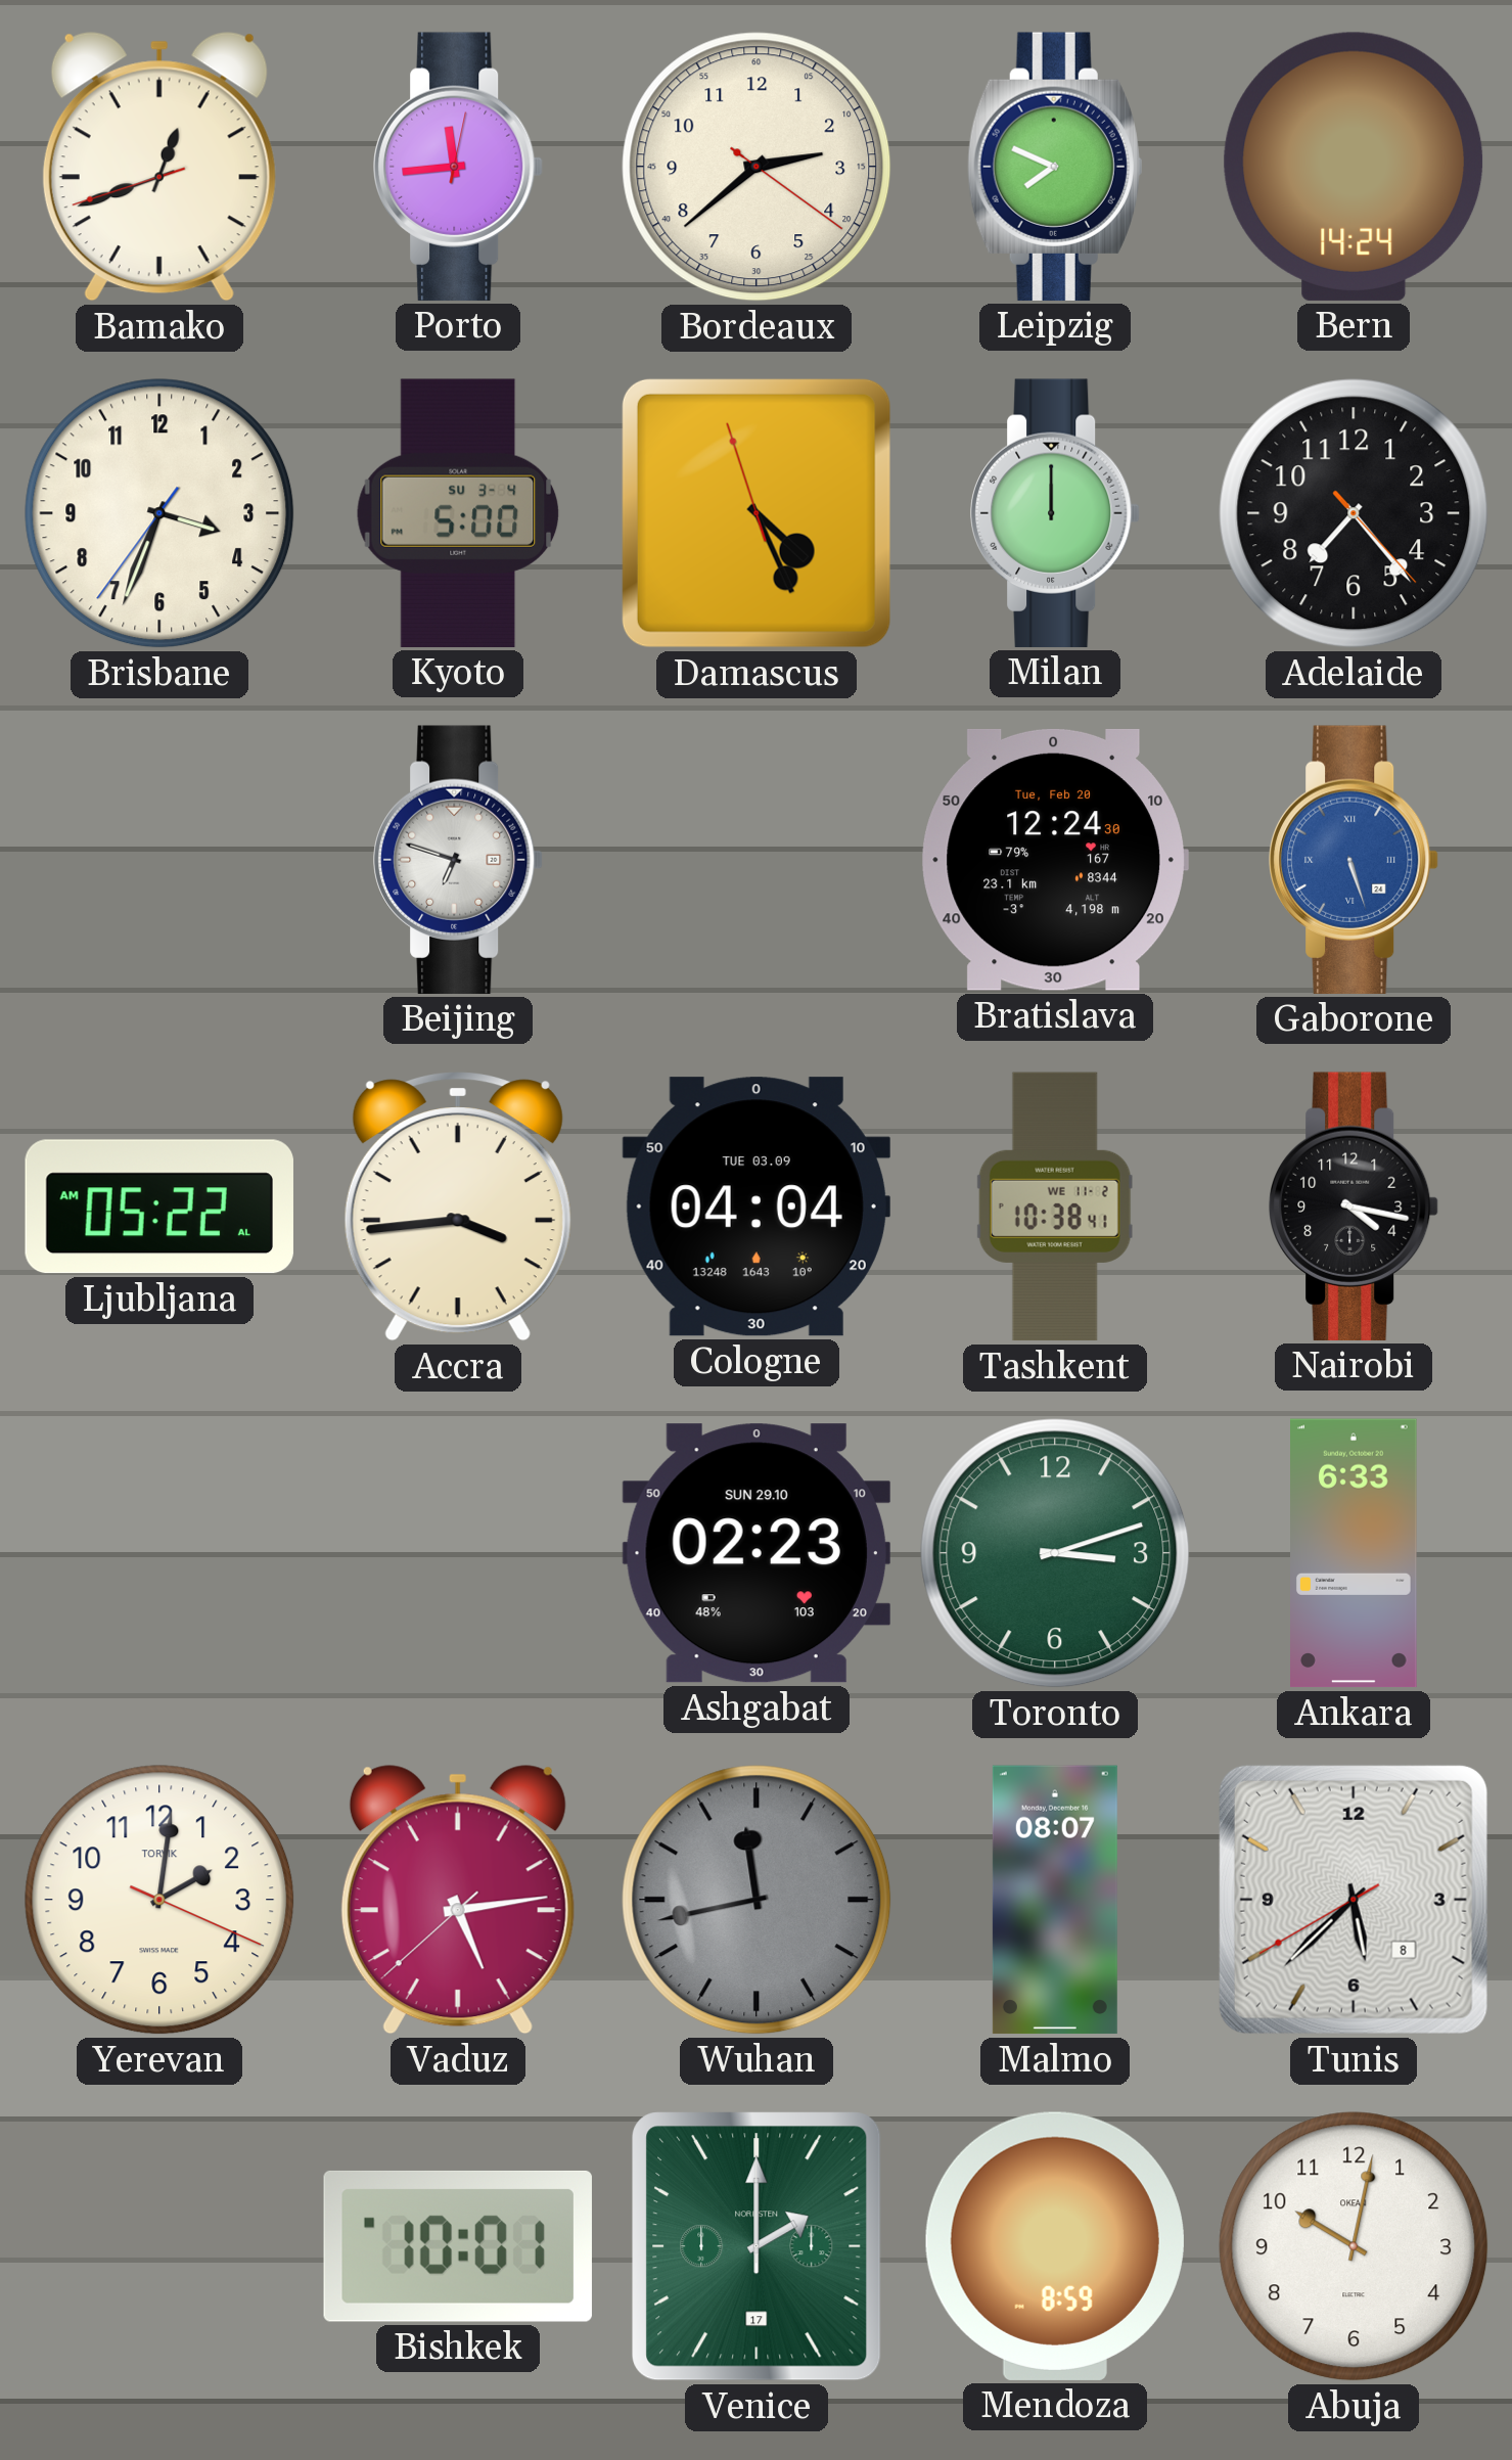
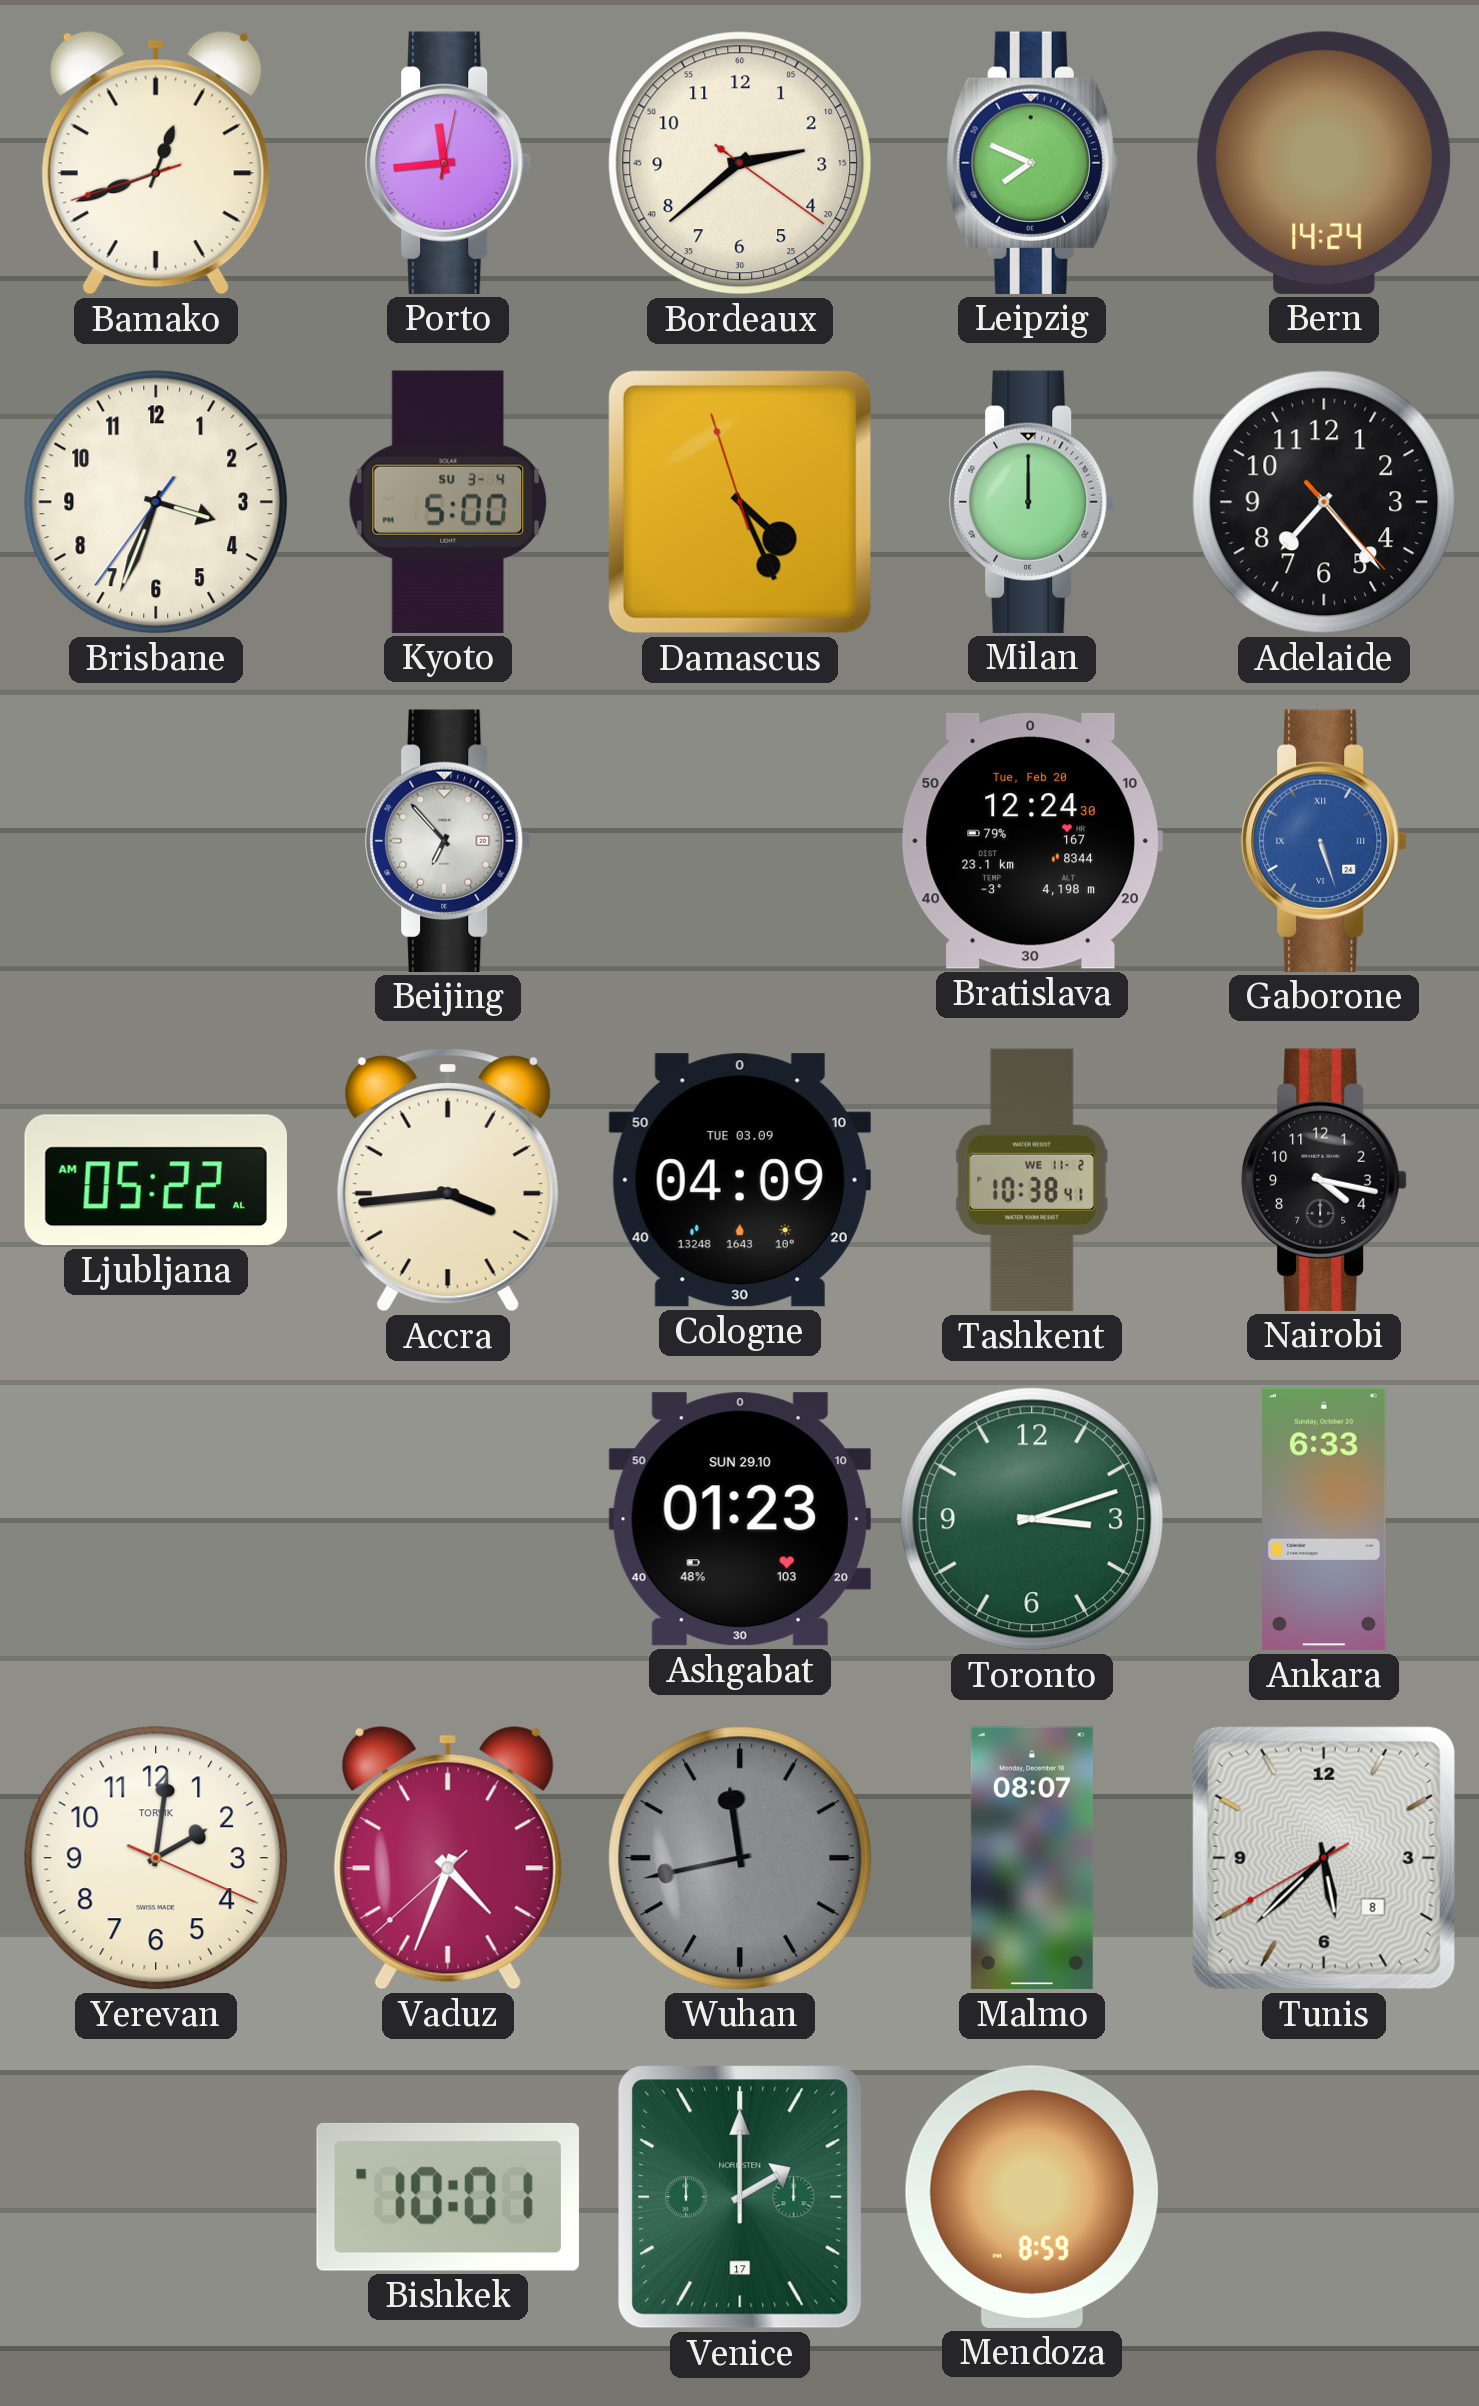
Beijing: 6:48 -> 6:53 (449, 841)
Cologne: 04:04 -> 04:09 (740, 1180)
Ashgabat: 02:23 -> 01:23 (740, 1519)
Vaduz: 5:13 -> 4:33 (448, 1858)
Abuja: 10:02 -> none (1354, 2246)
